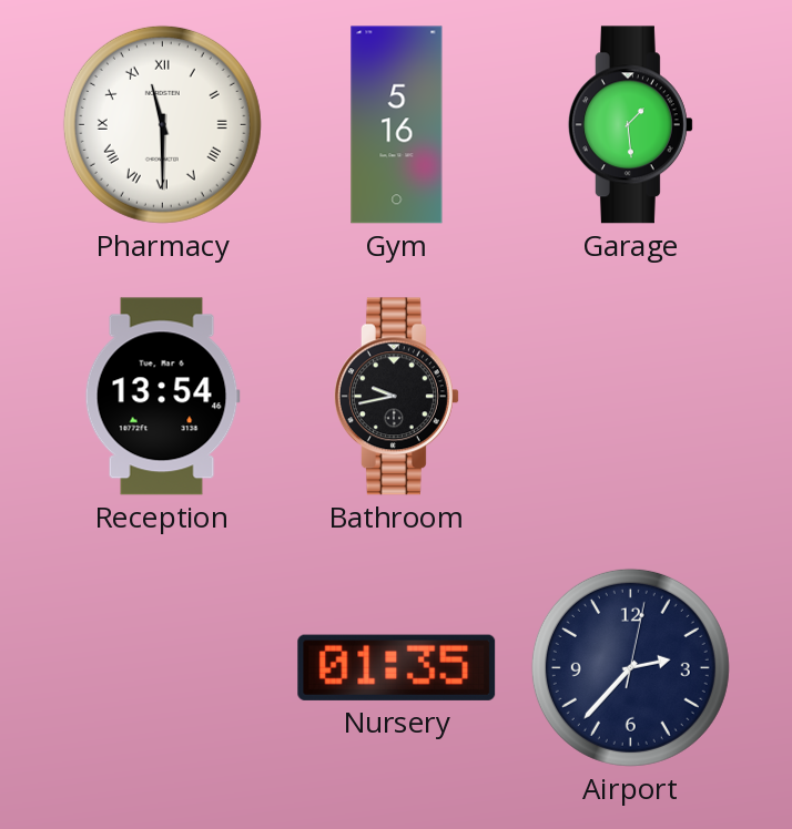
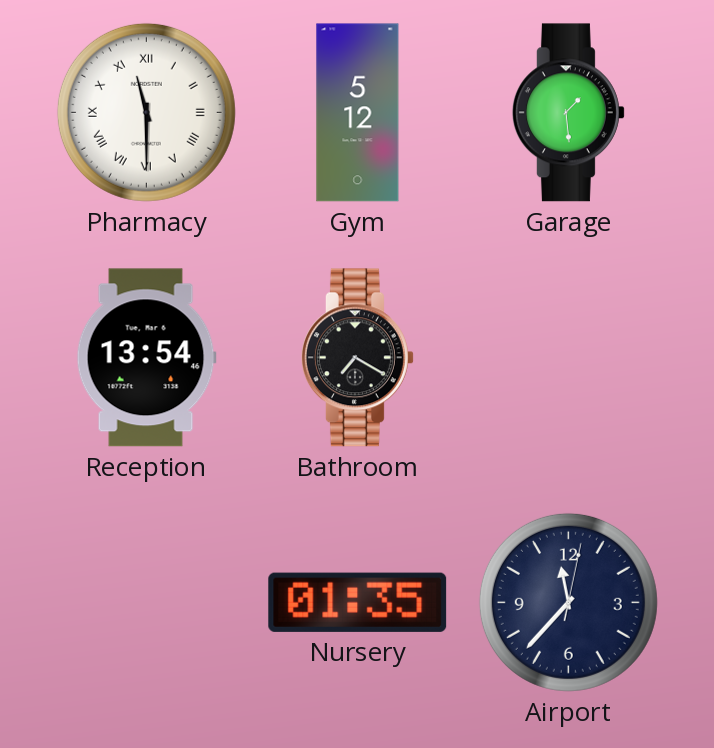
Gym: 5:16 -> 5:12 (358, 113)
Bathroom: 9:43 -> 7:20 (357, 358)
Airport: 2:37 -> 11:37 (568, 602)
